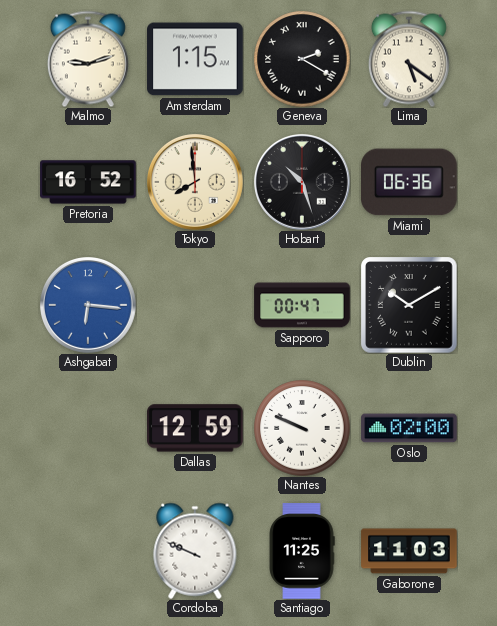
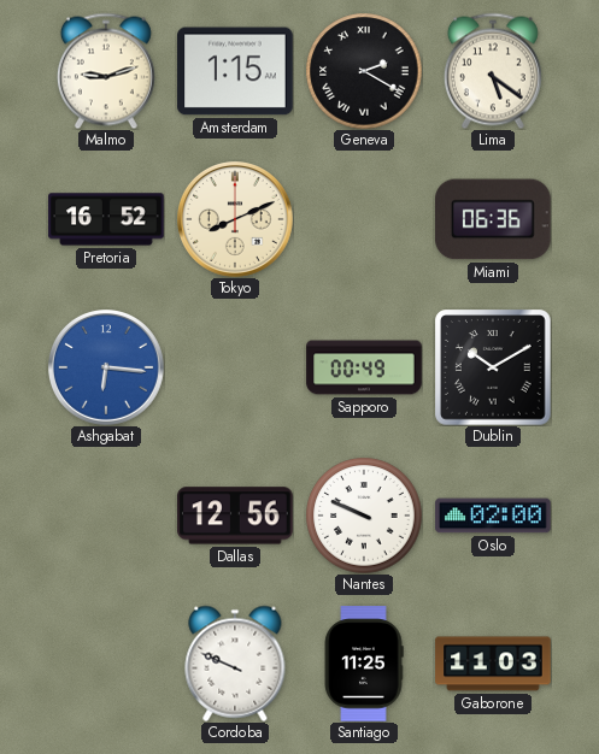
Tokyo: 7:59 -> 8:11 (236, 220)
Hobart: 10:27 -> none (303, 183)
Sapporo: 00:47 -> 00:49 (364, 367)
Dallas: 12:59 -> 12:56 (235, 516)
